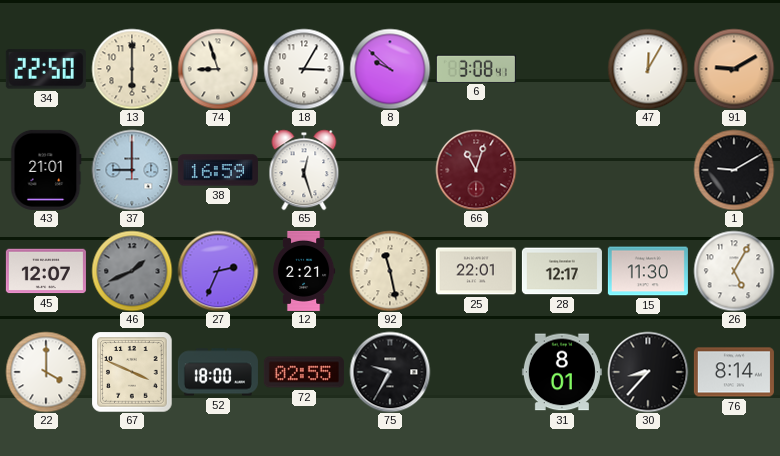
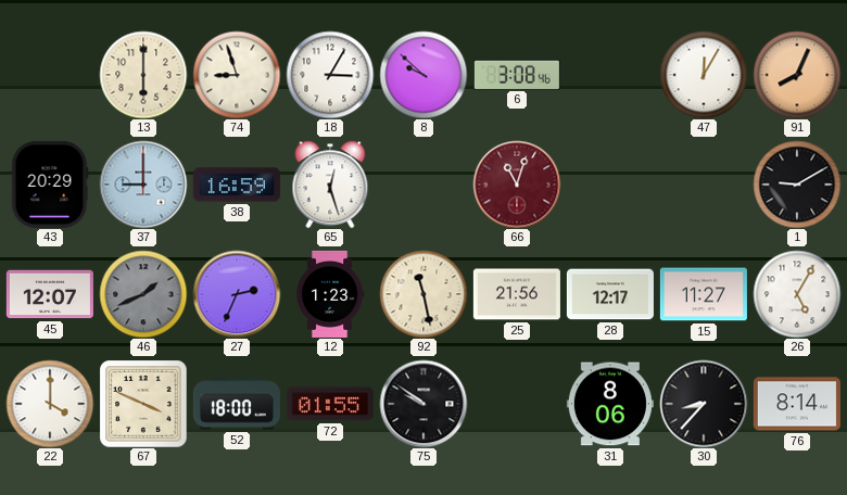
34: 22:50 -> none (46, 69)
6: 3:08:41 -> 3:08:46 (517, 74)
91: 9:10 -> 8:04 (797, 75)
43: 21:01 -> 20:29 (50, 185)
12: 2:21 -> 1:23 (330, 294)
25: 22:01 -> 21:56 (517, 294)
15: 11:30 -> 11:27 (704, 294)
72: 02:55 -> 01:55 (330, 404)
75: 9:35 -> 9:51 (423, 404)
31: 8:01 -> 8:06 (610, 404)
